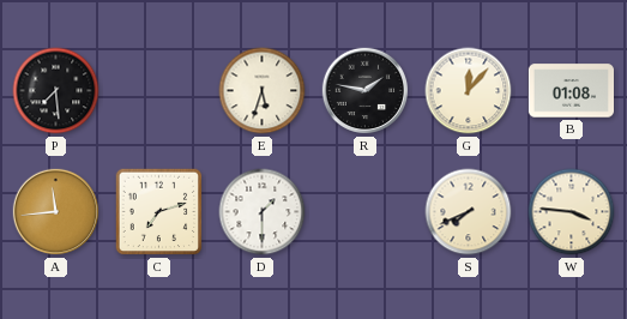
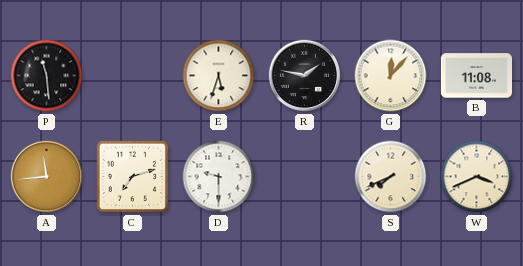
P: 7:29 -> 11:29 (47, 76)
B: 01:08 -> 11:08 (476, 76)
D: 1:30 -> 9:30 (219, 177)
W: 3:46 -> 3:41 (477, 177)
